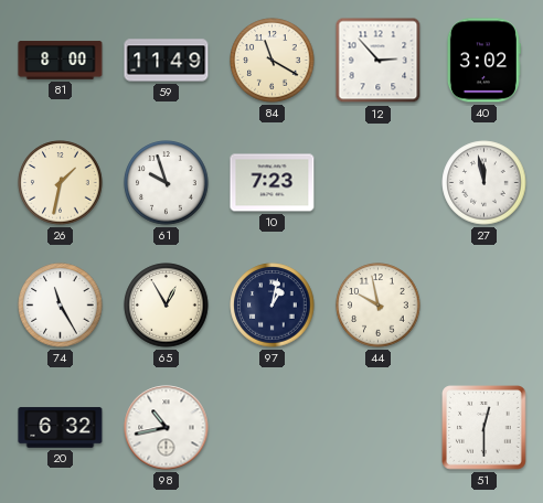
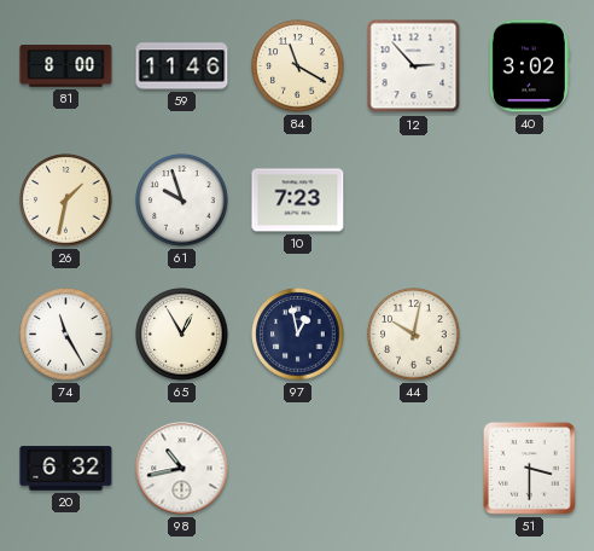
59: 11:49 -> 11:46 (182, 66)
27: 11:58 -> none (485, 183)
97: 1:02 -> 12:58 (298, 335)
44: 9:58 -> 10:02 (414, 335)
51: 12:30 -> 3:30 (530, 469)
